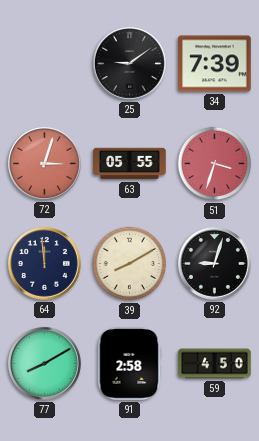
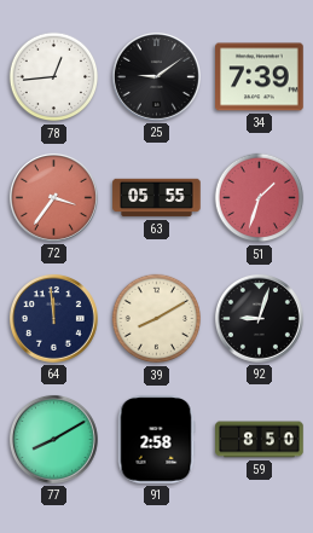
78: none -> 12:44 (54, 77)
72: 3:03 -> 3:36 (53, 197)
51: 3:33 -> 1:33 (260, 198)
59: 4:50 -> 8:50 (260, 440)
